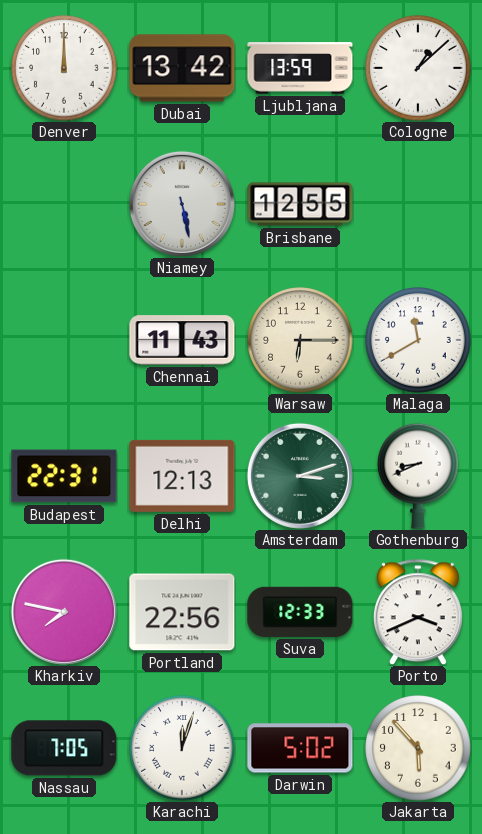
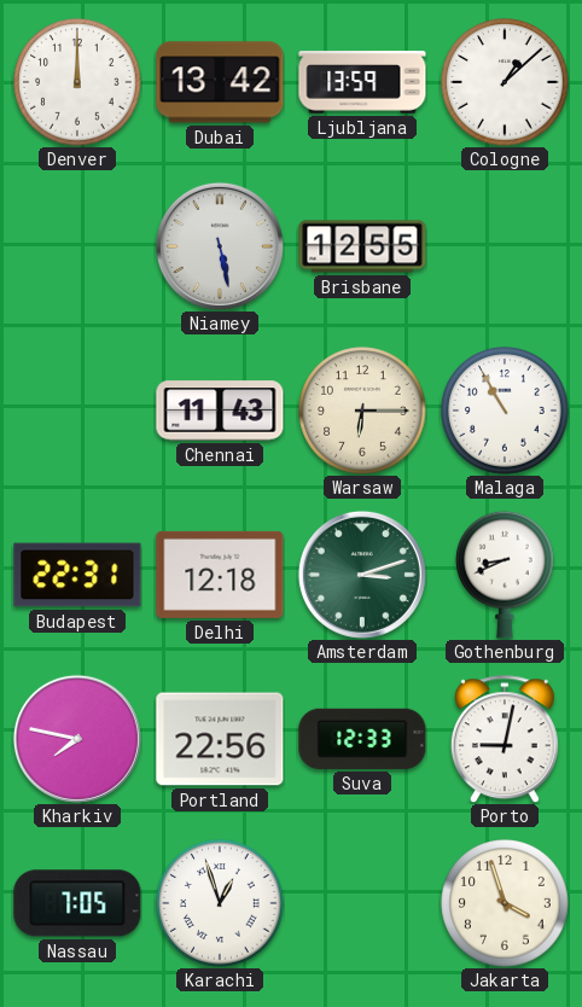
Malaga: 11:40 -> 10:55 (505, 411)
Delhi: 12:13 -> 12:18 (220, 575)
Porto: 3:41 -> 9:02 (505, 739)
Karachi: 12:03 -> 12:57 (220, 903)
Darwin: 5:02 -> none (300, 748)
Jakarta: 5:53 -> 3:57 (505, 903)
